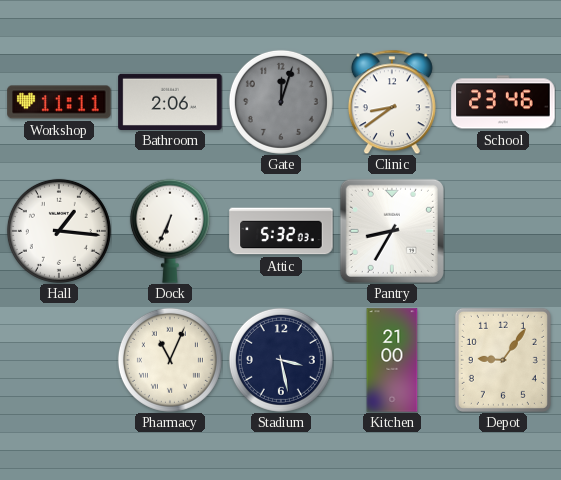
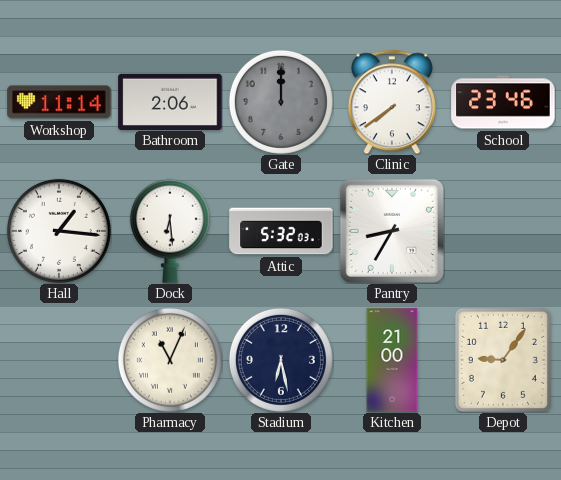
Workshop: 11:11 -> 11:14 (59, 102)
Gate: 12:03 -> 12:00 (281, 102)
Clinic: 8:39 -> 7:39 (392, 102)
Dock: 6:34 -> 6:29 (170, 231)
Stadium: 3:28 -> 6:28 (281, 360)
